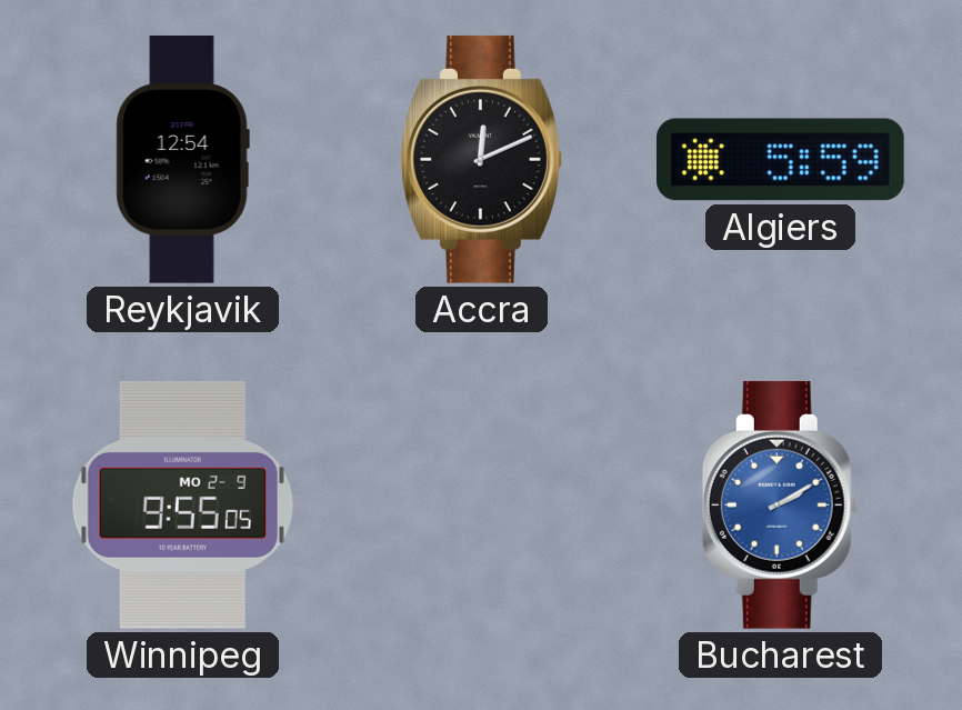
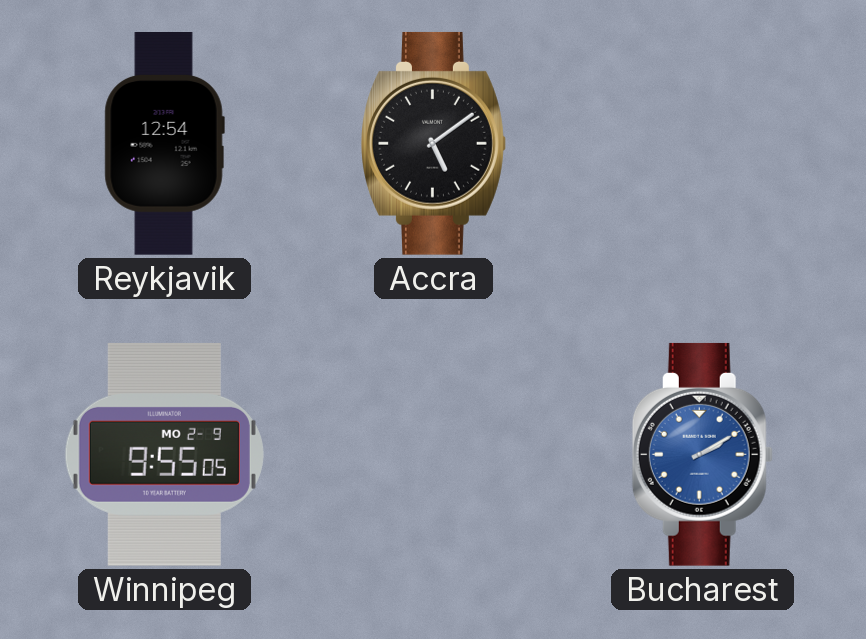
Accra: 12:11 -> 5:09 (434, 143)
Algiers: 5:59 -> none (780, 160)
